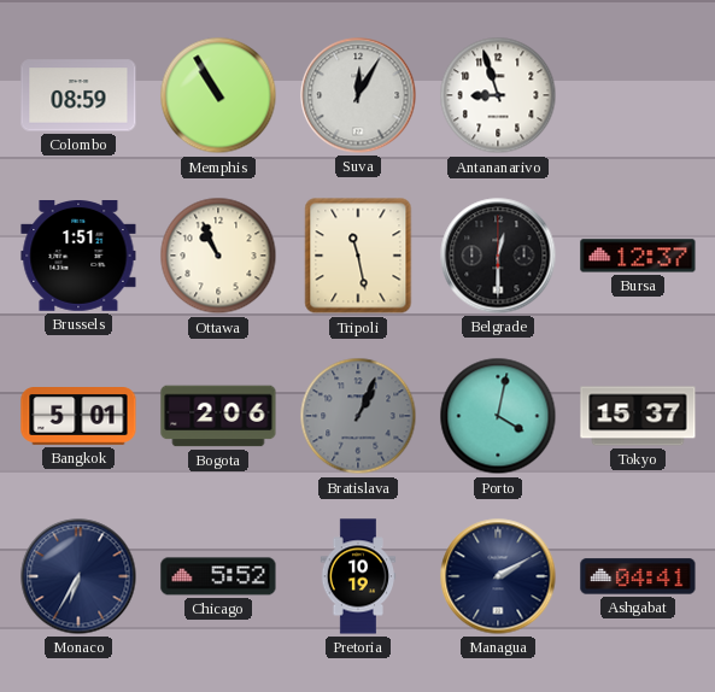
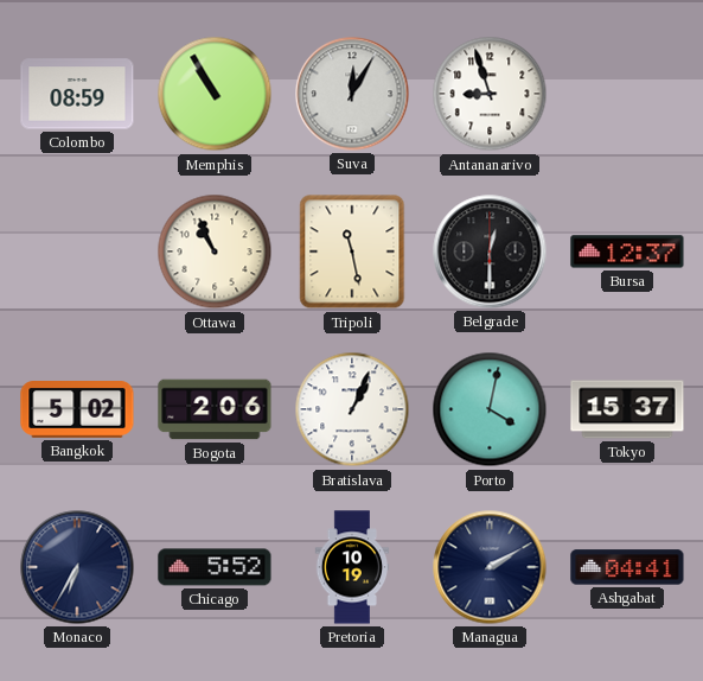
Brussels: 1:51 -> none (78, 257)
Bangkok: 5:01 -> 5:02 (77, 410)
Bratislava dial: grey -> white (352, 409)
